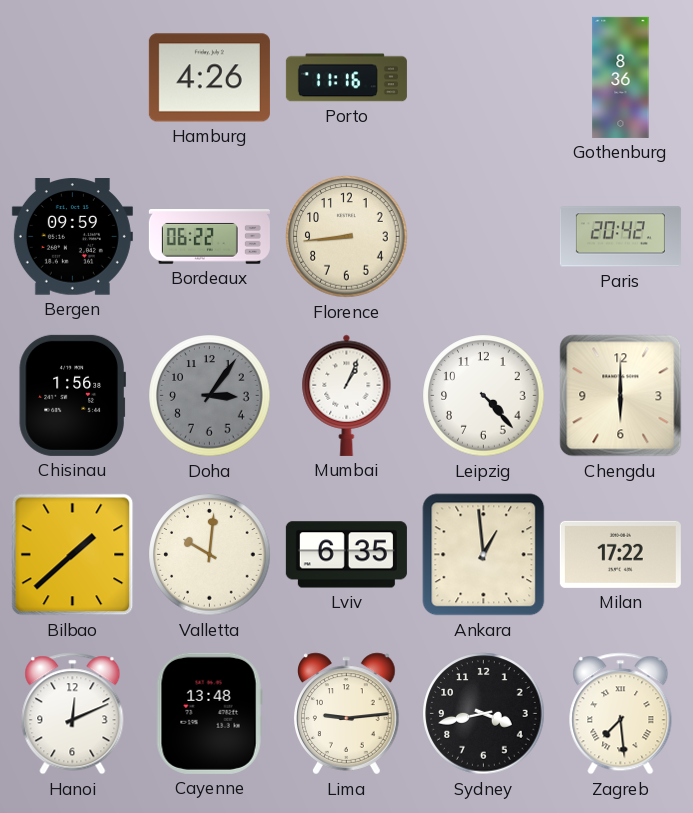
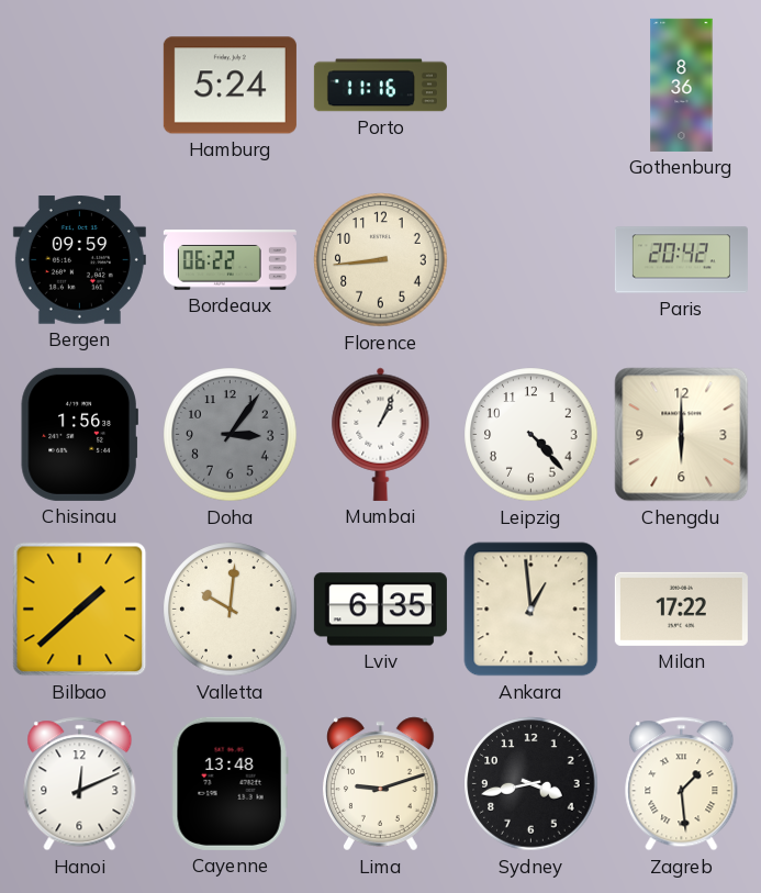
Hamburg: 4:26 -> 5:24 (230, 86)
Lima: 9:14 -> 9:12 (381, 784)
Zagreb: 7:29 -> 1:29 (682, 784)
